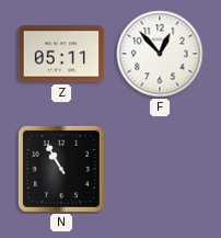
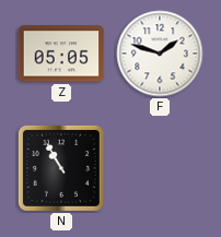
Z: 05:11 -> 05:05 (61, 54)
F: 12:53 -> 1:48 (160, 54)
